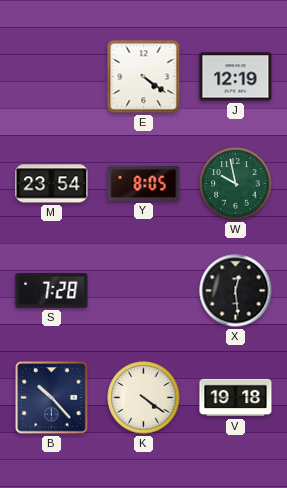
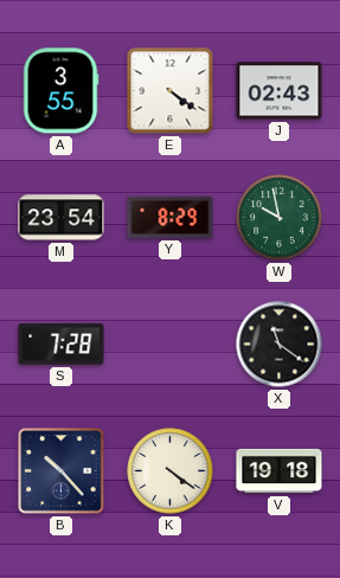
A: none -> 3:55 (60, 91)
J: 12:19 -> 02:43 (280, 91)
Y: 8:05 -> 8:29 (171, 217)
X: 12:29 -> 11:21 (280, 345)
